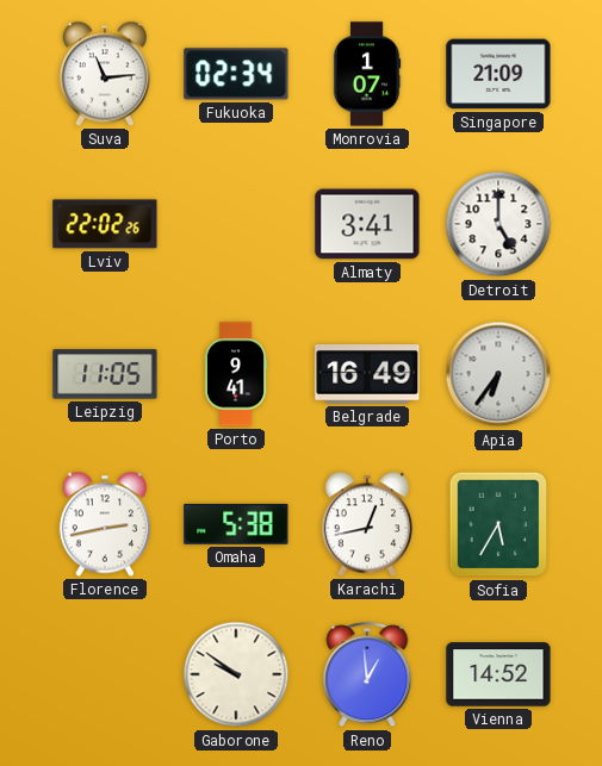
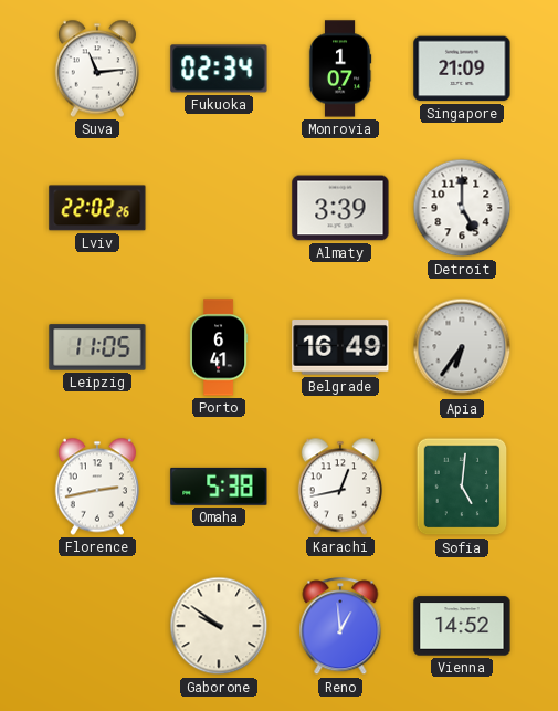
Almaty: 3:41 -> 3:39 (340, 208)
Porto: 9:41 -> 6:41 (219, 347)
Sofia: 5:35 -> 5:01 (462, 487)
